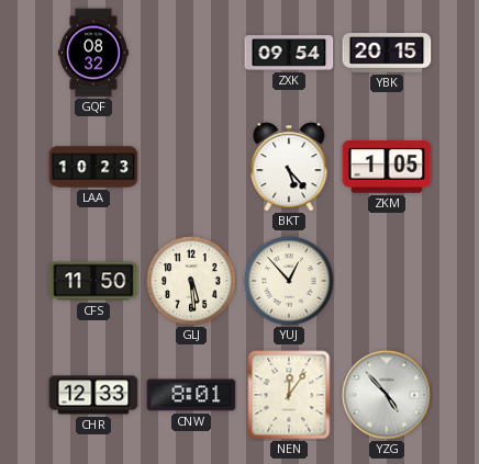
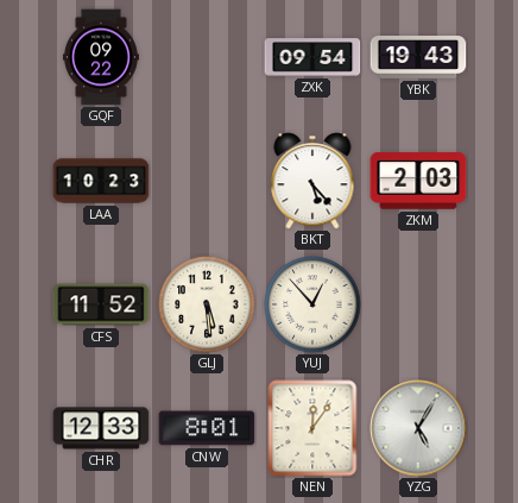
GQF: 08:32 -> 09:22 (101, 57)
YBK: 20:15 -> 19:43 (418, 58)
ZKM: 1:05 -> 2:03 (418, 181)
CFS: 11:50 -> 11:52 (101, 304)
YZG: 4:53 -> 5:05 (418, 428)
